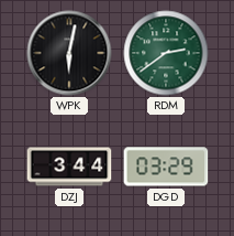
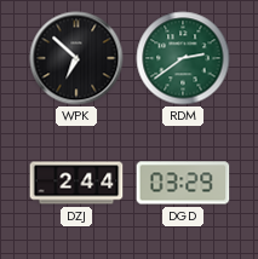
WPK: 6:02 -> 6:52 (76, 58)
DZJ: 3:44 -> 2:44 (76, 183)
